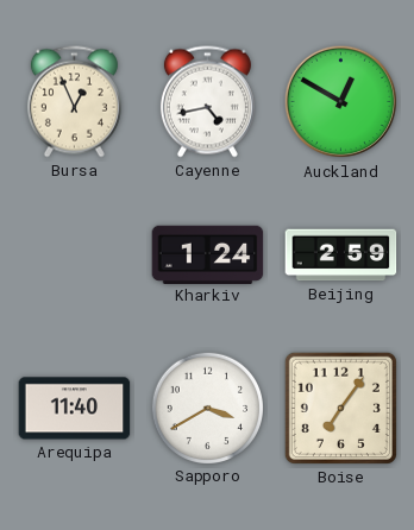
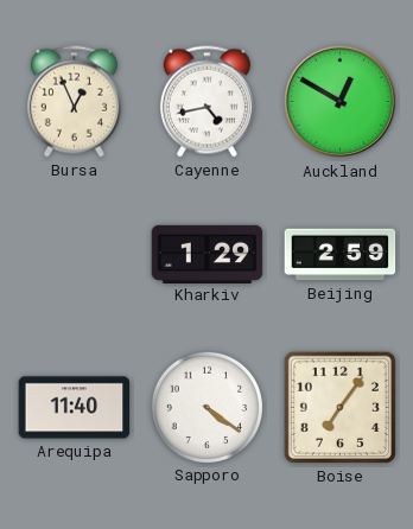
Kharkiv: 1:24 -> 1:29 (208, 254)
Sapporo: 3:40 -> 4:21 (206, 407)
